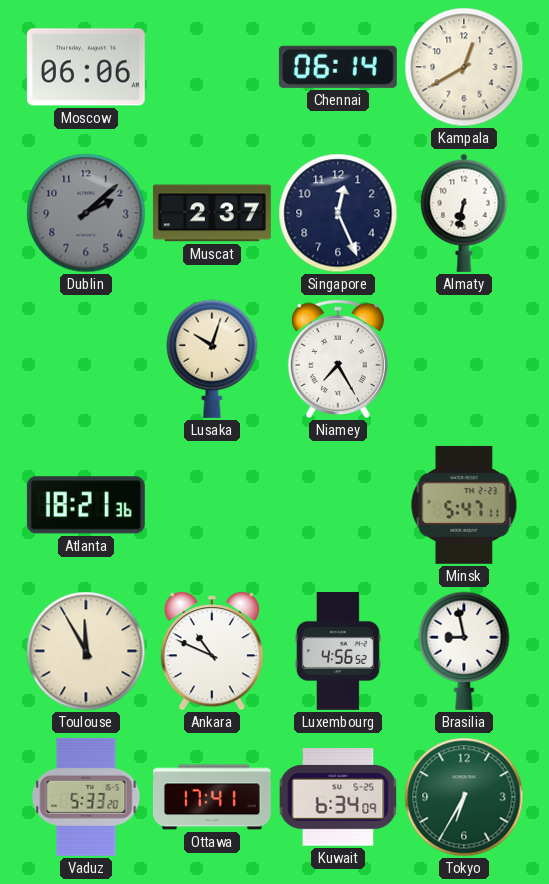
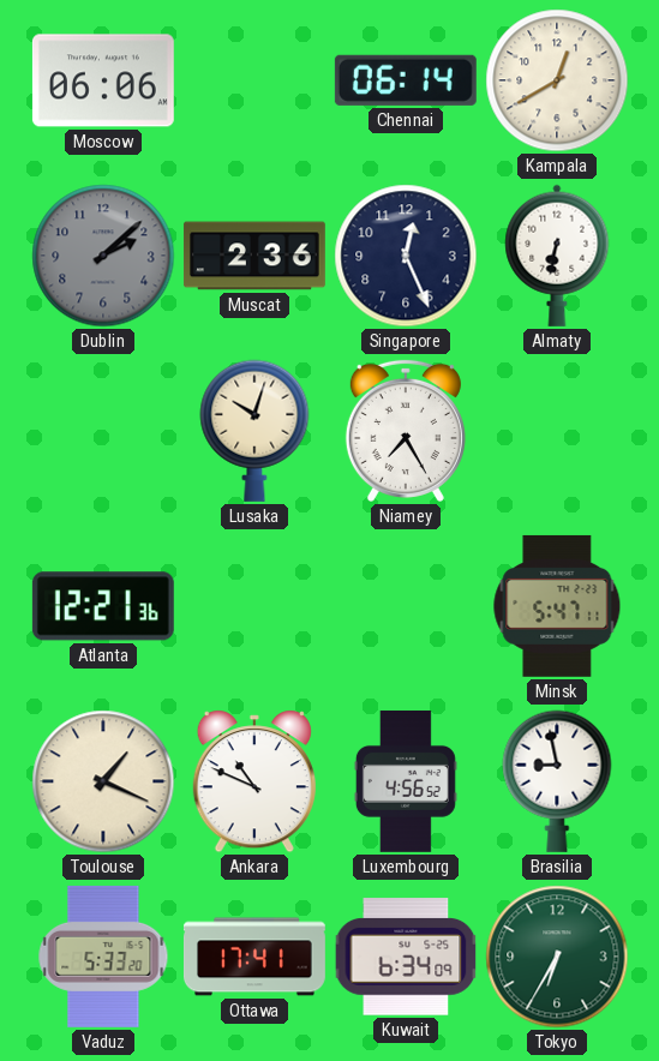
Muscat: 2:37 -> 2:36 (254, 256)
Atlanta: 18:21 -> 12:21 (103, 606)
Toulouse: 11:55 -> 1:19 (103, 781)
